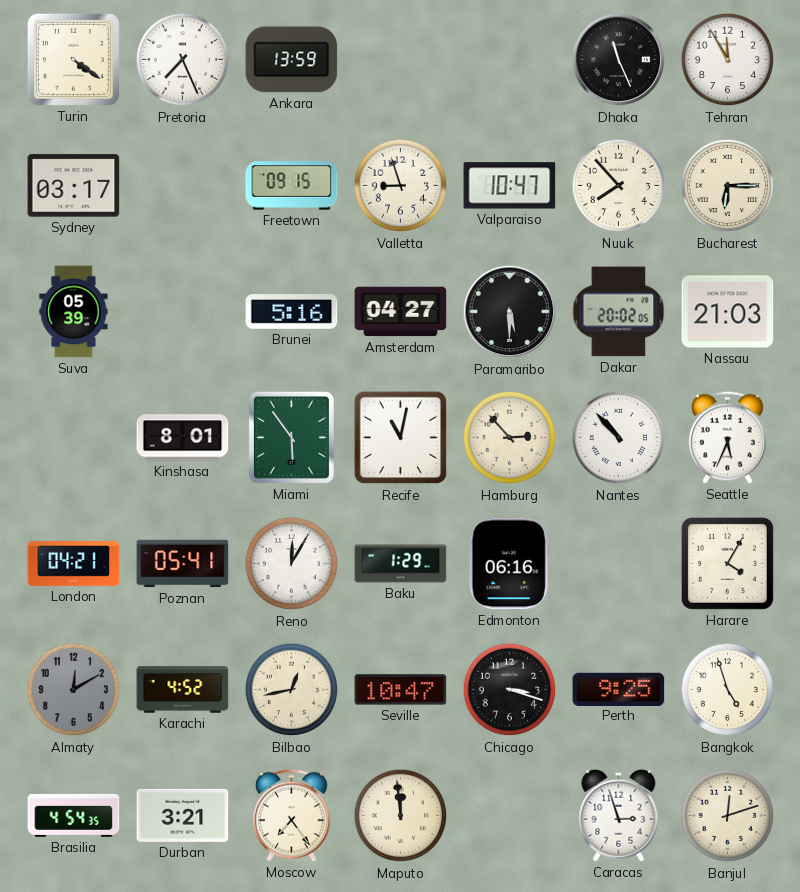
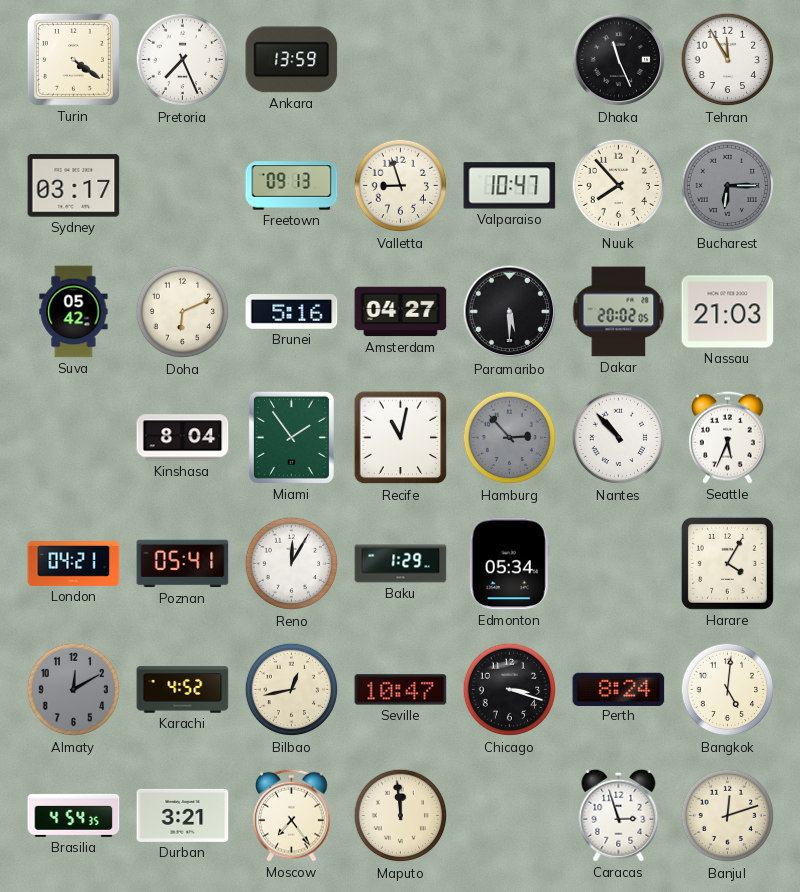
Freetown: 09:15 -> 09:13 (292, 186)
Bucharest dial: cream -> grey (728, 186)
Suva: 05:39 -> 05:42 (74, 312)
Doha: none -> 6:11 (183, 312)
Kinshasa: 8:01 -> 8:04 (183, 438)
Miami: 5:54 -> 1:54 (291, 437)
Hamburg dial: cream -> grey (510, 438)
Edmonton: 06:16 -> 05:34 (509, 564)
Perth: 9:25 -> 8:24 (619, 689)
Bangkok: 4:57 -> 5:01 (728, 690)
